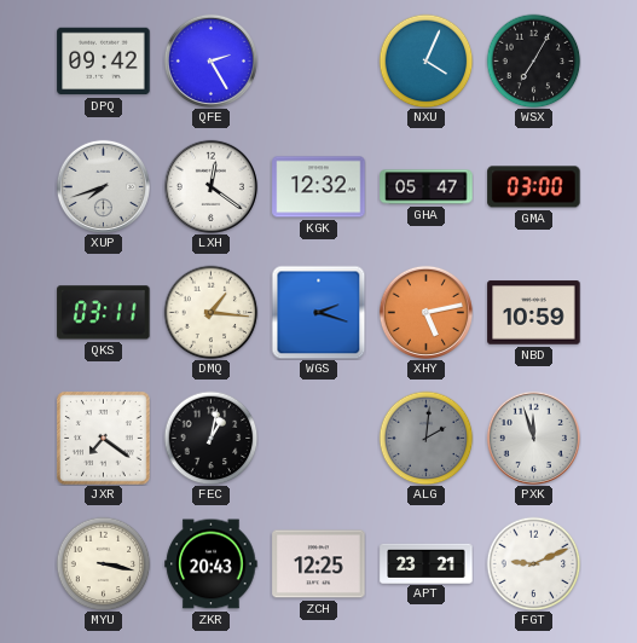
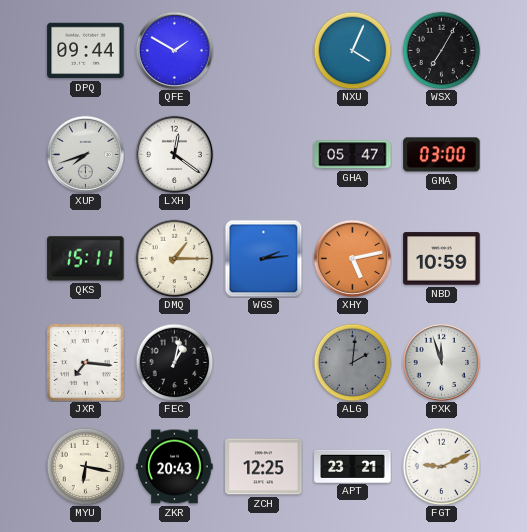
DPQ: 09:42 -> 09:44 (86, 51)
QFE: 2:25 -> 1:50 (174, 50)
KGK: 12:32 -> none (319, 187)
QKS: 03:11 -> 15:11 (86, 259)
DMQ: 1:16 -> 1:15 (174, 258)
WGS: 2:18 -> 2:14 (263, 258)
JXR: 7:21 -> 7:16 (86, 363)
MYU: 3:17 -> 6:17 (85, 466)
